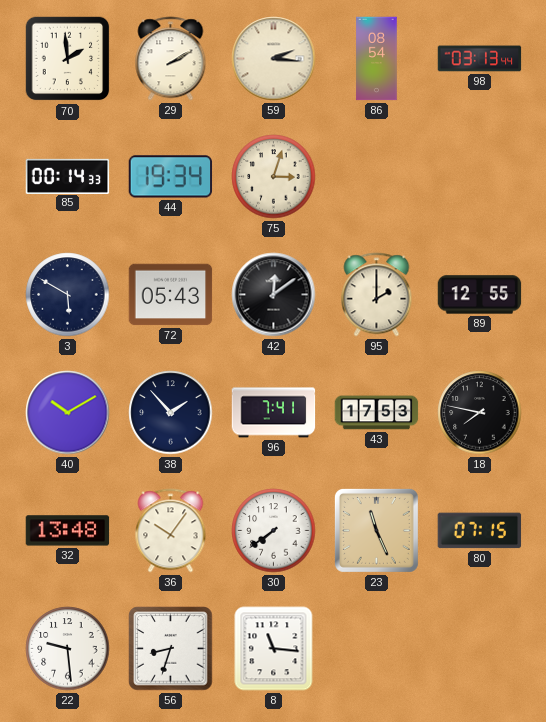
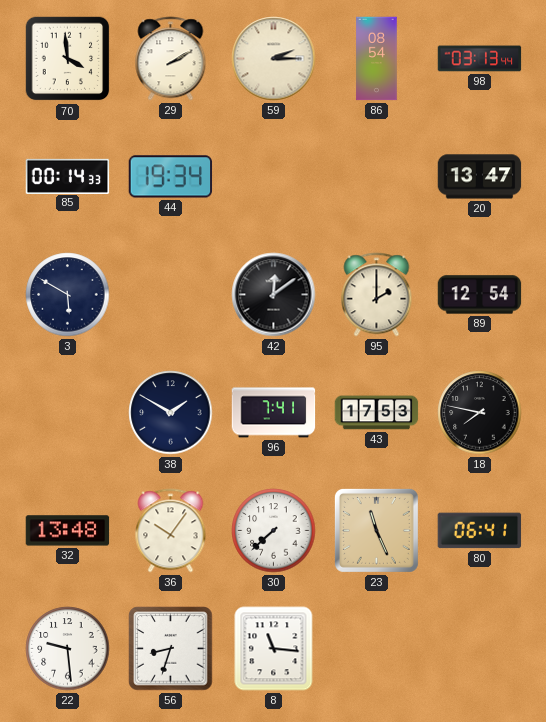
70: 1:59 -> 3:59 (68, 59)
59: 2:16 -> 2:15 (274, 59)
75: 3:03 -> none (274, 177)
20: none -> 13:47 (480, 177)
72: 05:43 -> none (171, 295)
89: 12:55 -> 12:54 (480, 295)
40: 10:10 -> none (68, 413)
38: 1:53 -> 1:50 (171, 413)
30: 7:39 -> 7:38 (274, 531)
80: 07:15 -> 06:41 (480, 531)
